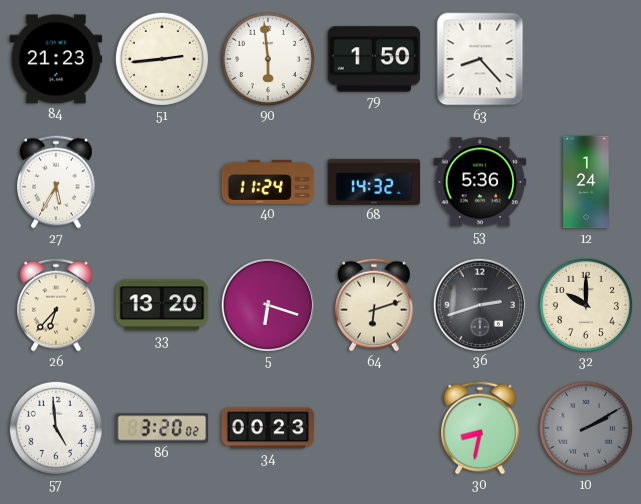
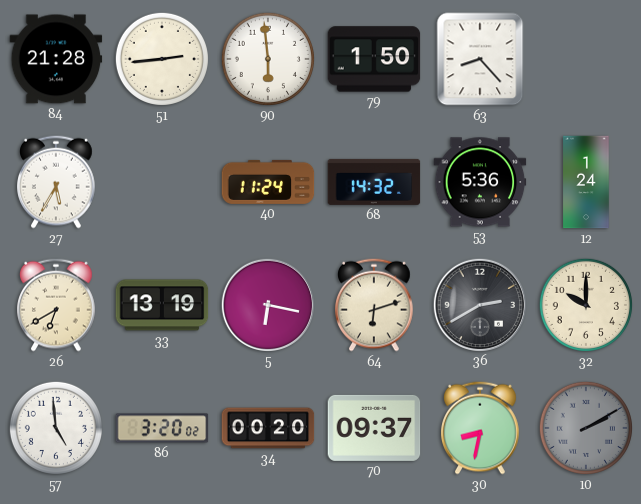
84: 21:23 -> 21:28 (56, 59)
26: 6:37 -> 6:40 (57, 305)
33: 13:20 -> 13:19 (162, 305)
5: 6:18 -> 6:17 (267, 304)
36: 2:42 -> 2:40 (479, 304)
34: 00:23 -> 00:20 (268, 428)
70: none -> 09:37 (374, 428)
